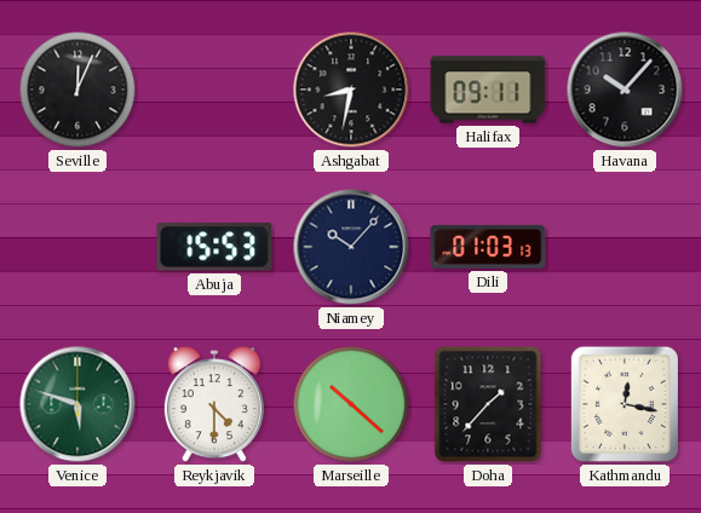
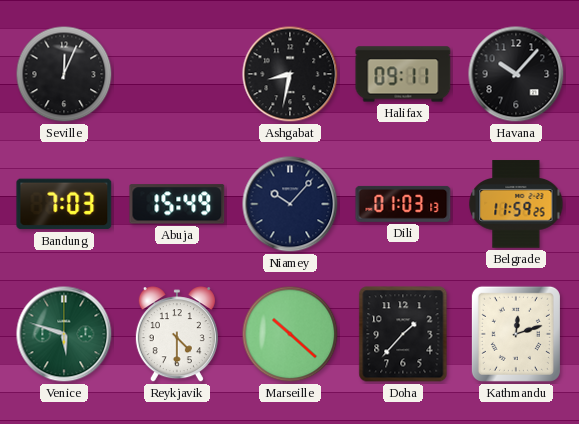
Bandung: none -> 7:03 (64, 204)
Abuja: 15:53 -> 15:49 (177, 204)
Belgrade: none -> 11:59 (516, 204)
Kathmandu: 12:17 -> 12:12 (516, 334)
